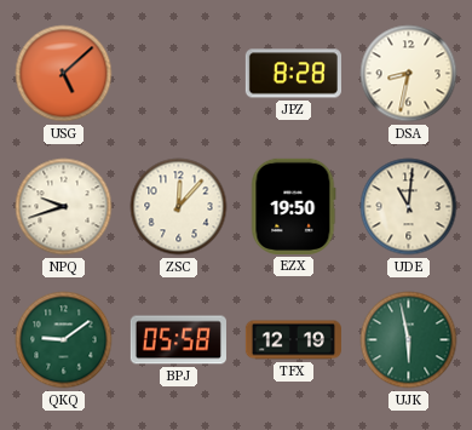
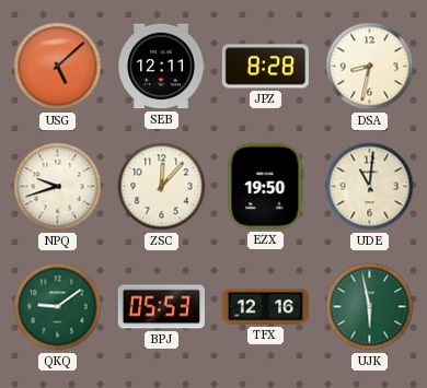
SEB: none -> 12:11 (161, 67)
BPJ: 05:58 -> 05:53 (161, 307)
TFX: 12:19 -> 12:16 (265, 307)
